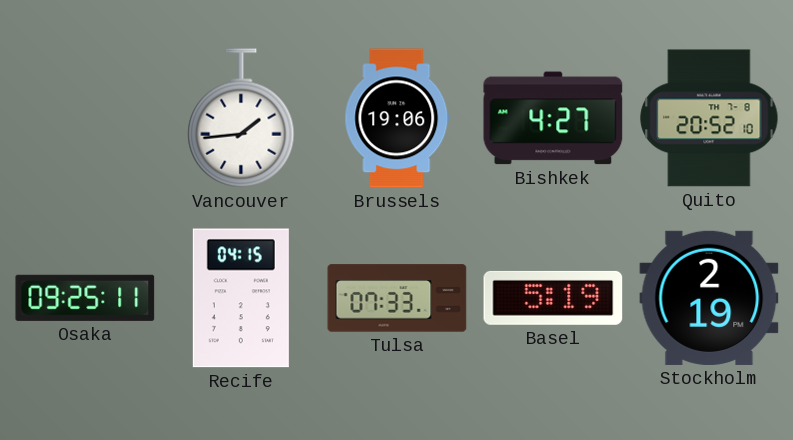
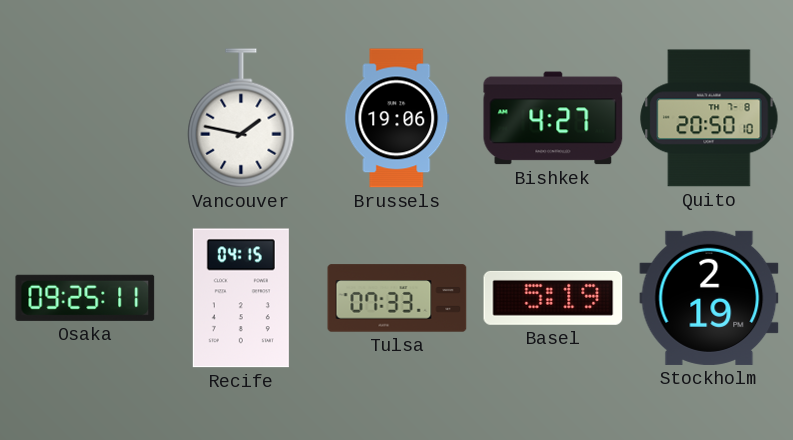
Vancouver: 1:44 -> 1:47 (241, 118)
Quito: 20:52 -> 20:50 (709, 118)
